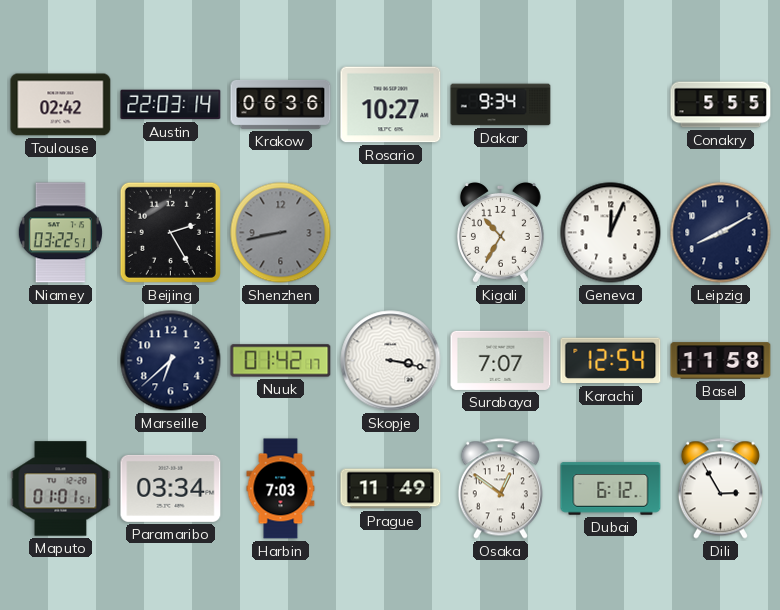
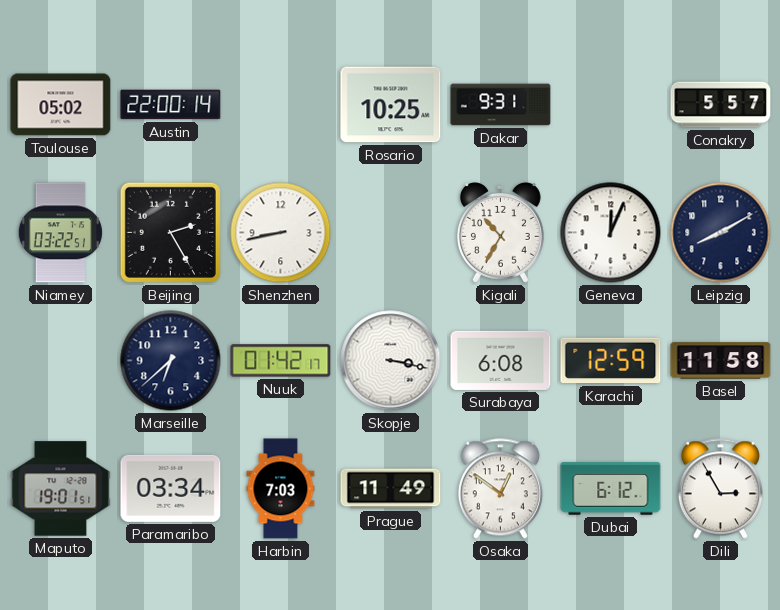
Toulouse: 02:42 -> 05:02 (61, 105)
Austin: 22:03 -> 22:00 (171, 105)
Krakow: 06:36 -> none (281, 104)
Rosario: 10:27 -> 10:25 (391, 105)
Dakar: 9:34 -> 9:31 (501, 105)
Conakry: 5:55 -> 5:57 (721, 105)
Shenzhen dial: grey -> white (281, 233)
Surabaya: 7:07 -> 6:08 (501, 360)
Karachi: 12:54 -> 12:59 (611, 361)
Maputo: 01:01 -> 19:01 (61, 489)
